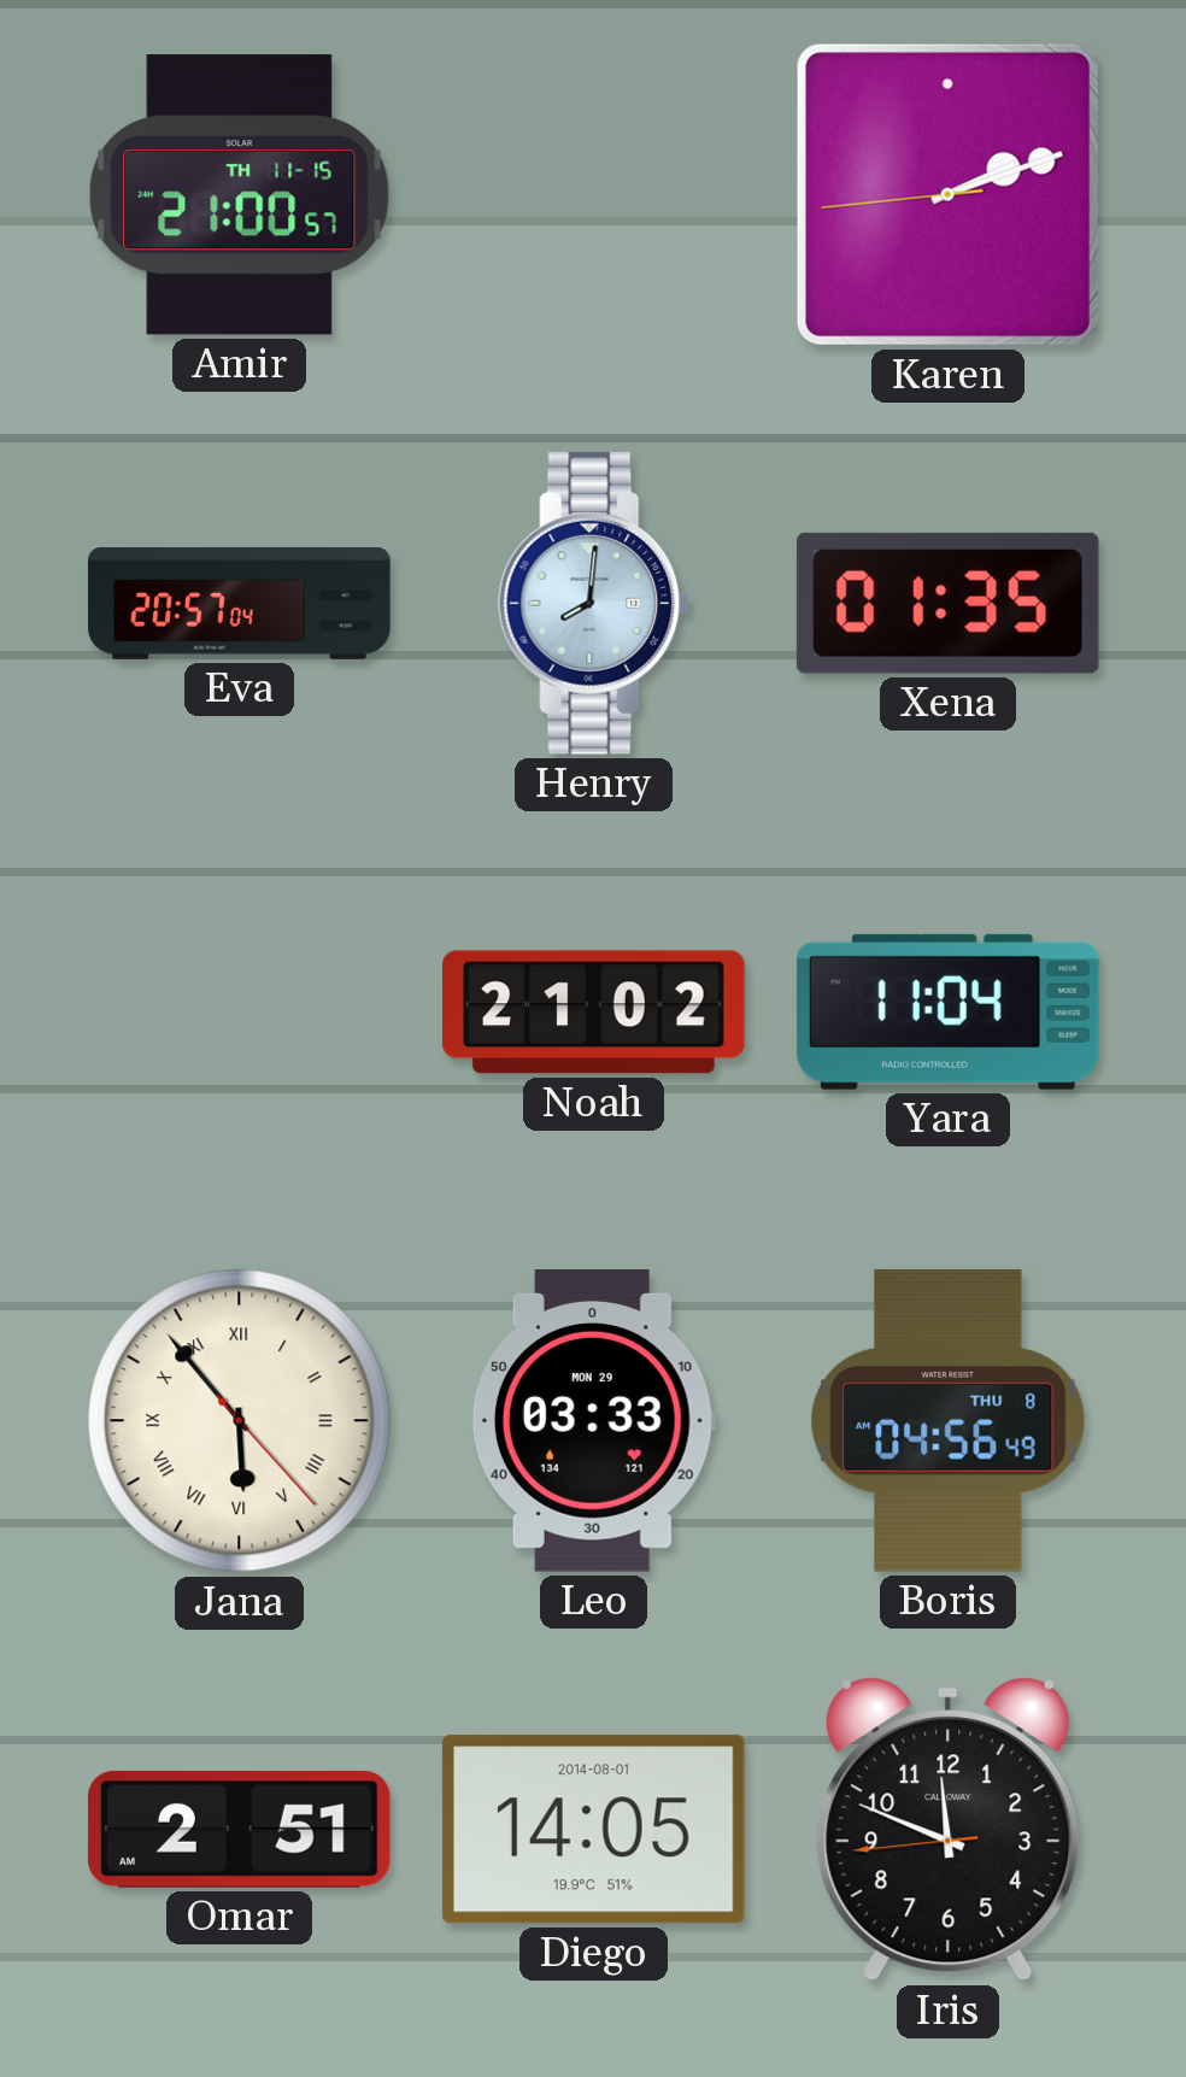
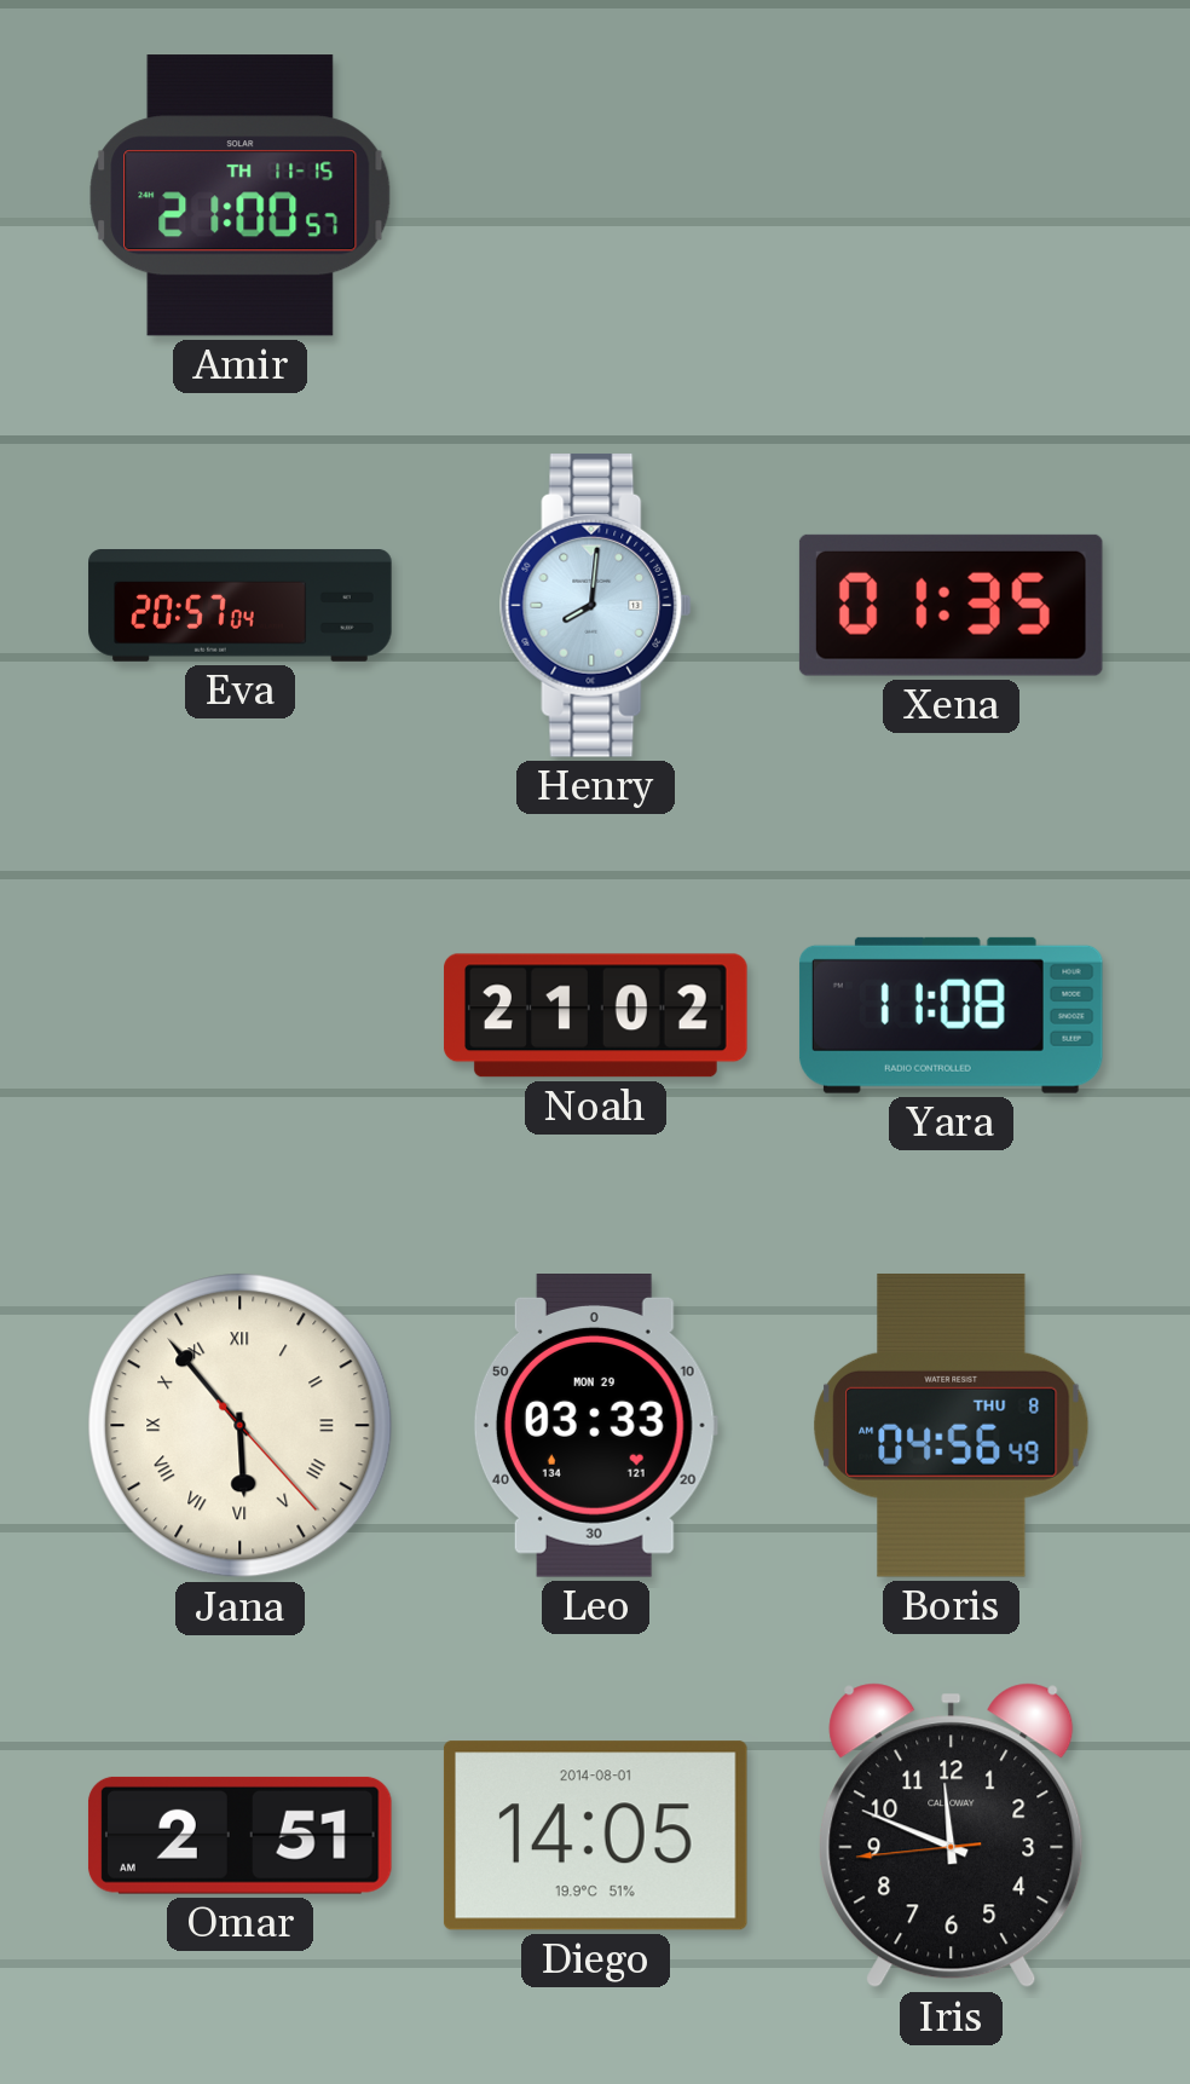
Karen: 2:11 -> none (947, 194)
Yara: 11:04 -> 11:08 (951, 1015)
